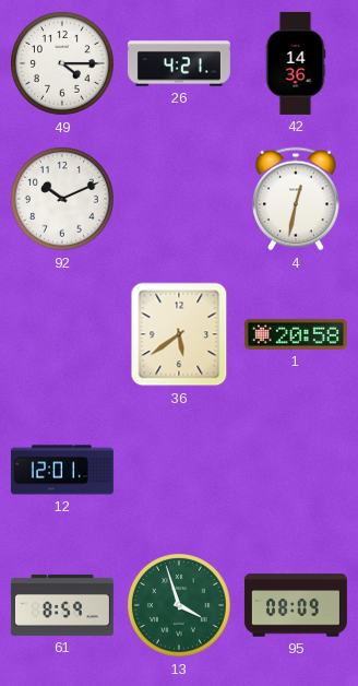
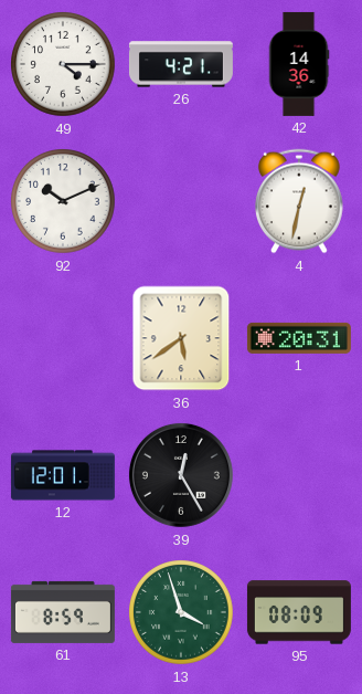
1: 20:58 -> 20:31 (299, 338)
39: none -> 12:25 (181, 475)
